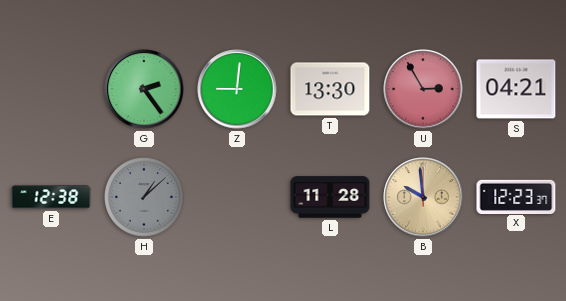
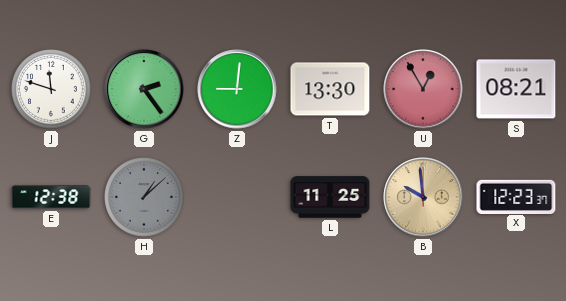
J: none -> 11:48 (52, 90)
U: 2:55 -> 12:55 (423, 89)
S: 04:21 -> 08:21 (516, 89)
L: 11:28 -> 11:25 (330, 197)
